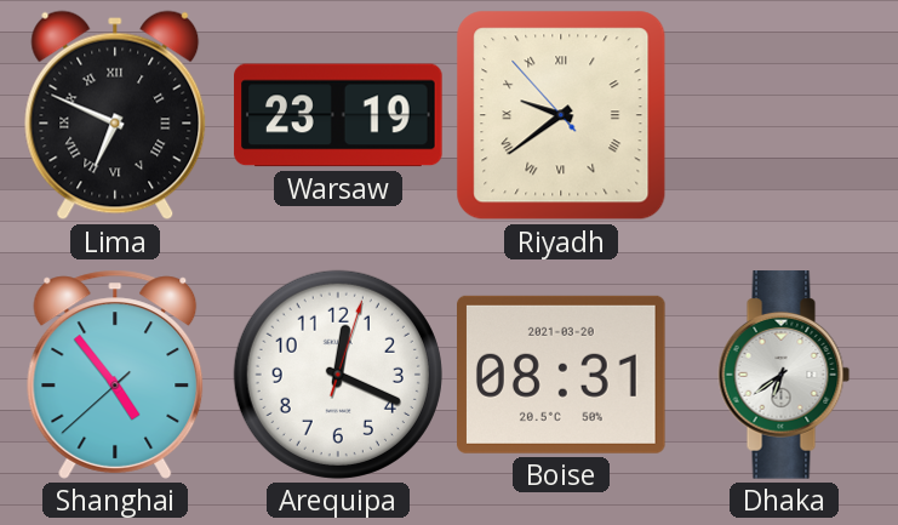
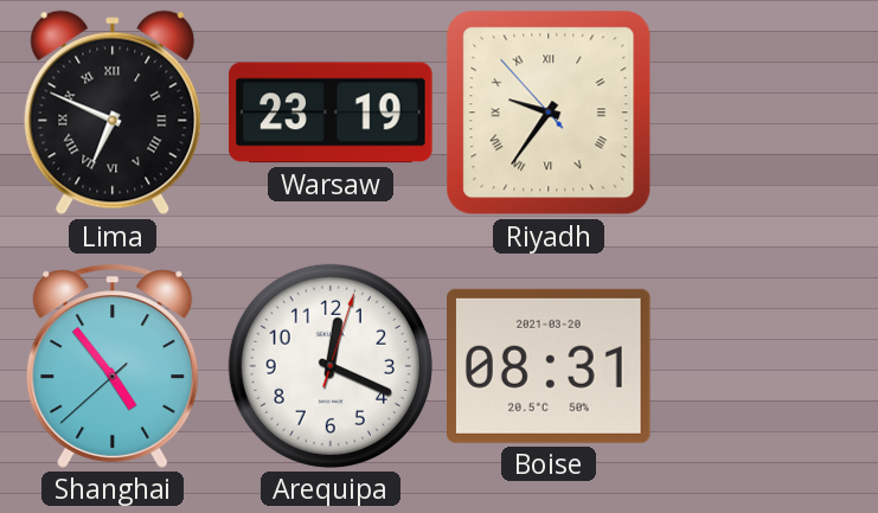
Riyadh: 9:38 -> 9:35 (549, 113)
Dhaka: 6:39 -> none (784, 375)
